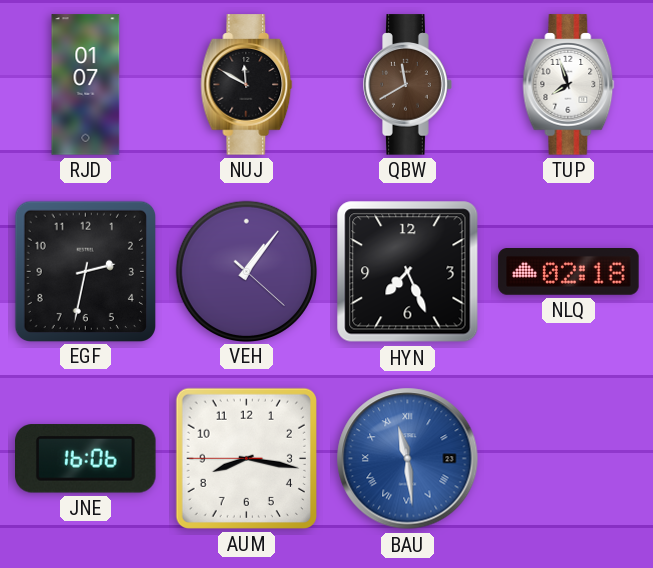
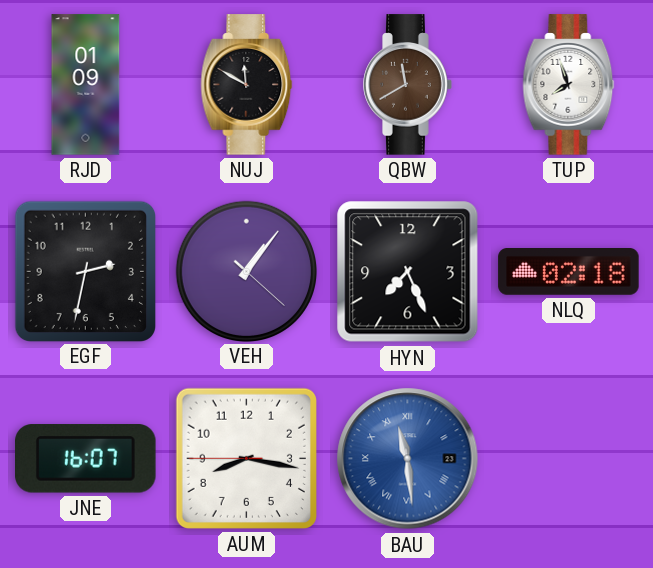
RJD: 01:07 -> 01:09 (86, 85)
JNE: 16:06 -> 16:07 (86, 459)
